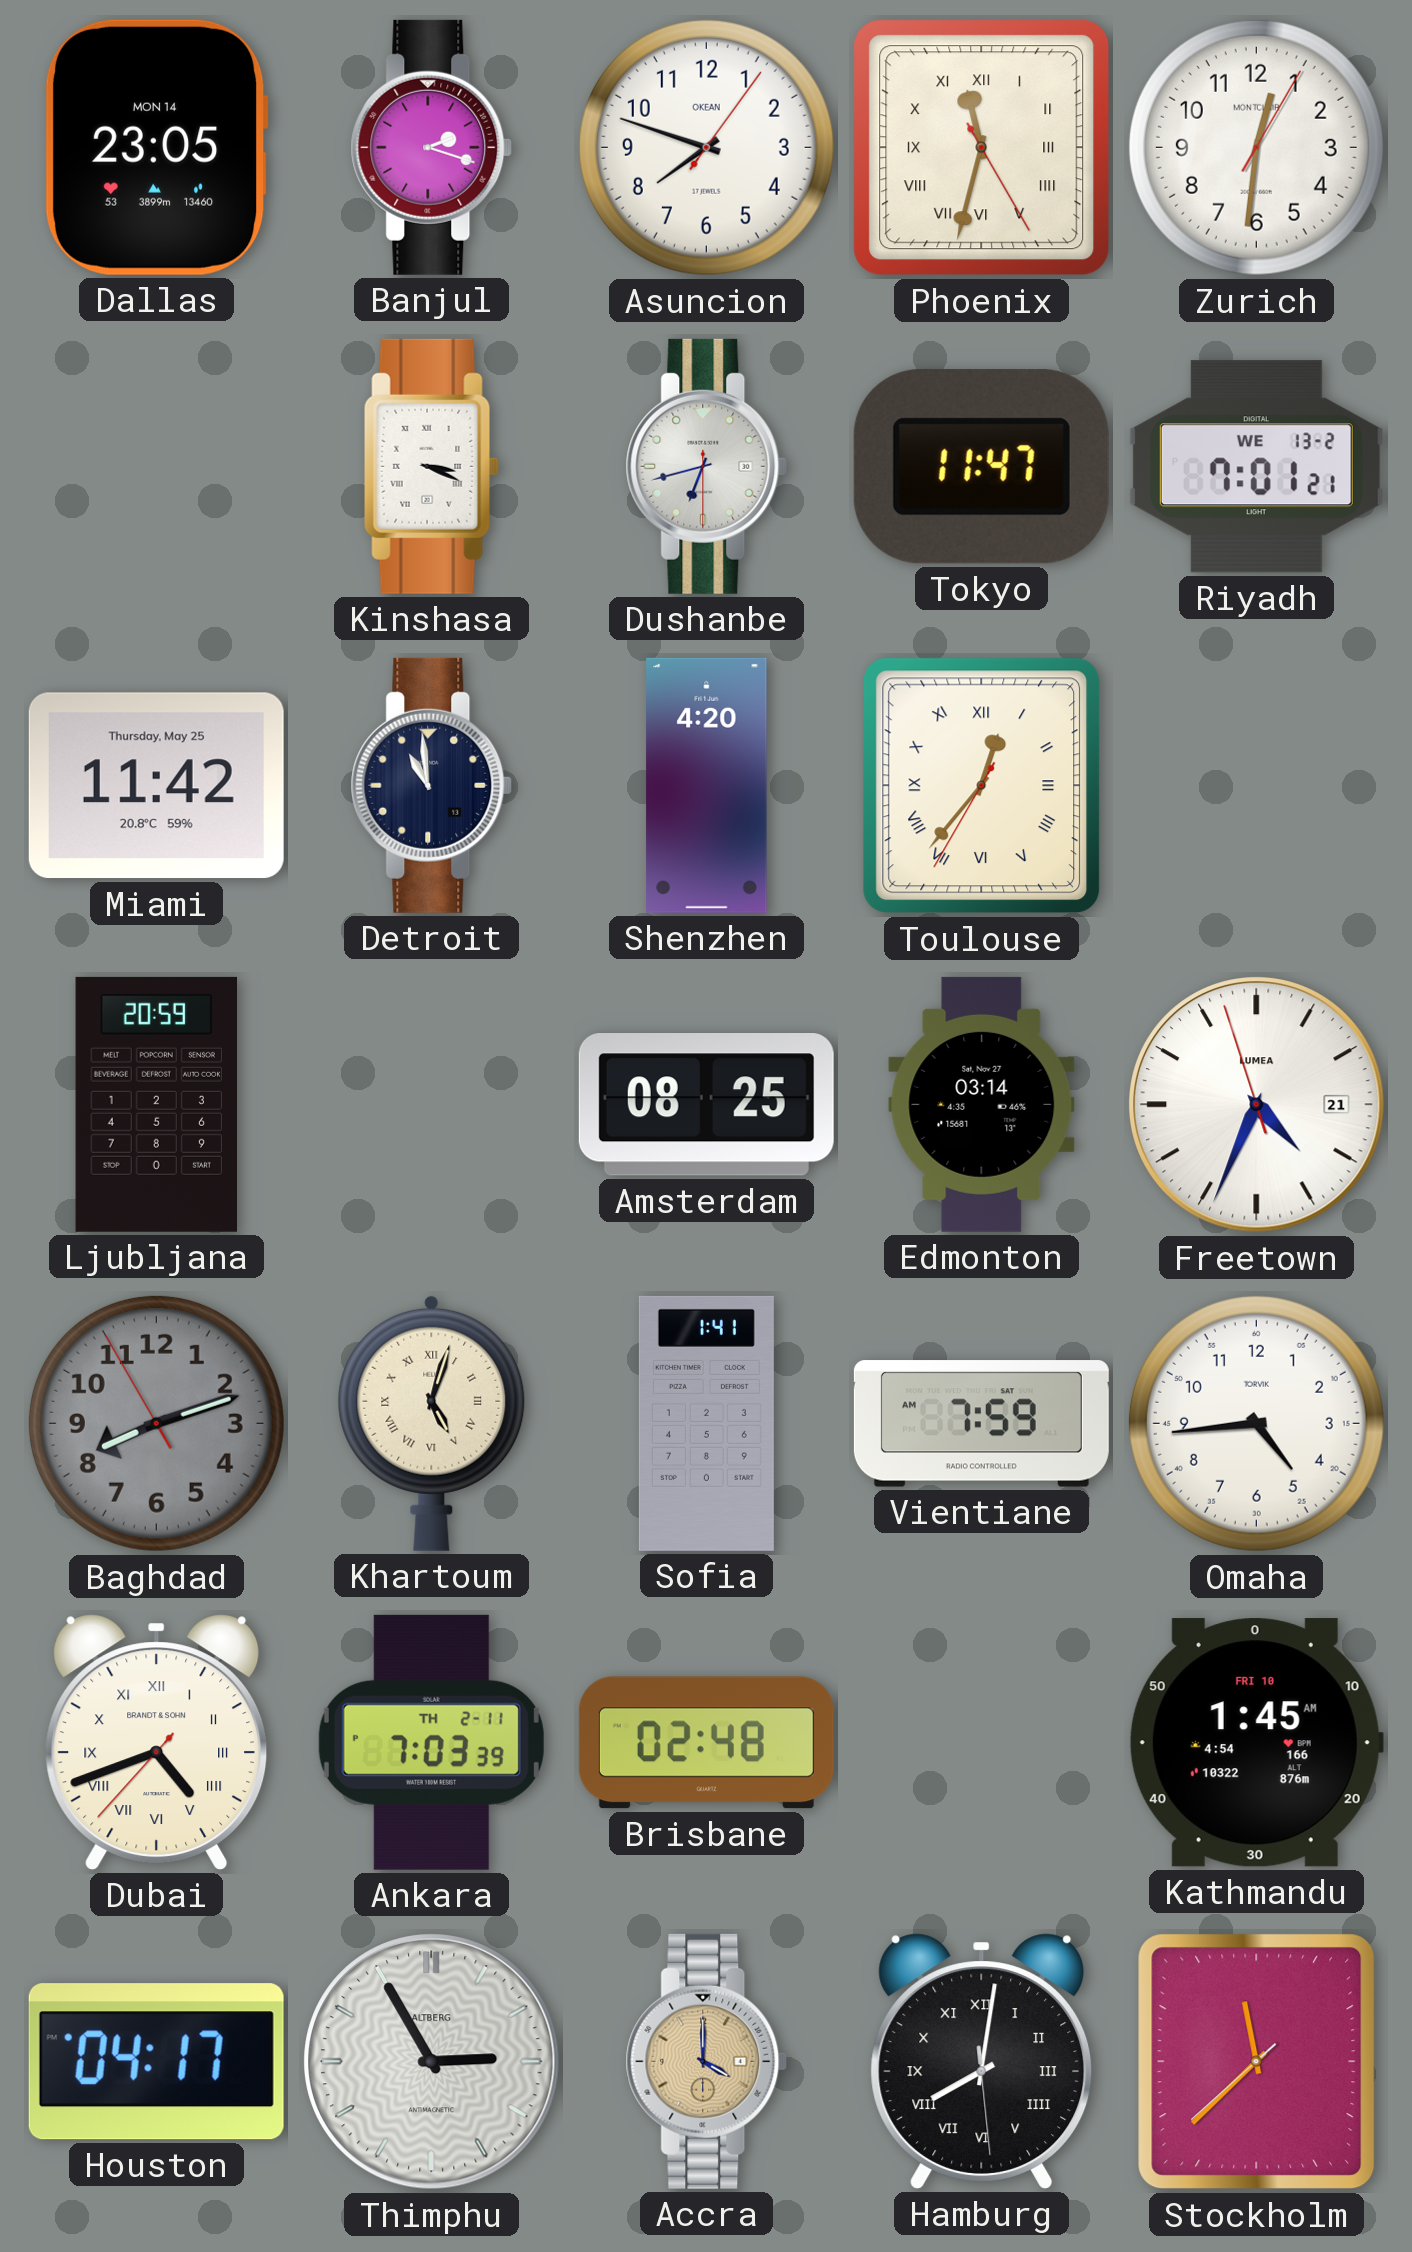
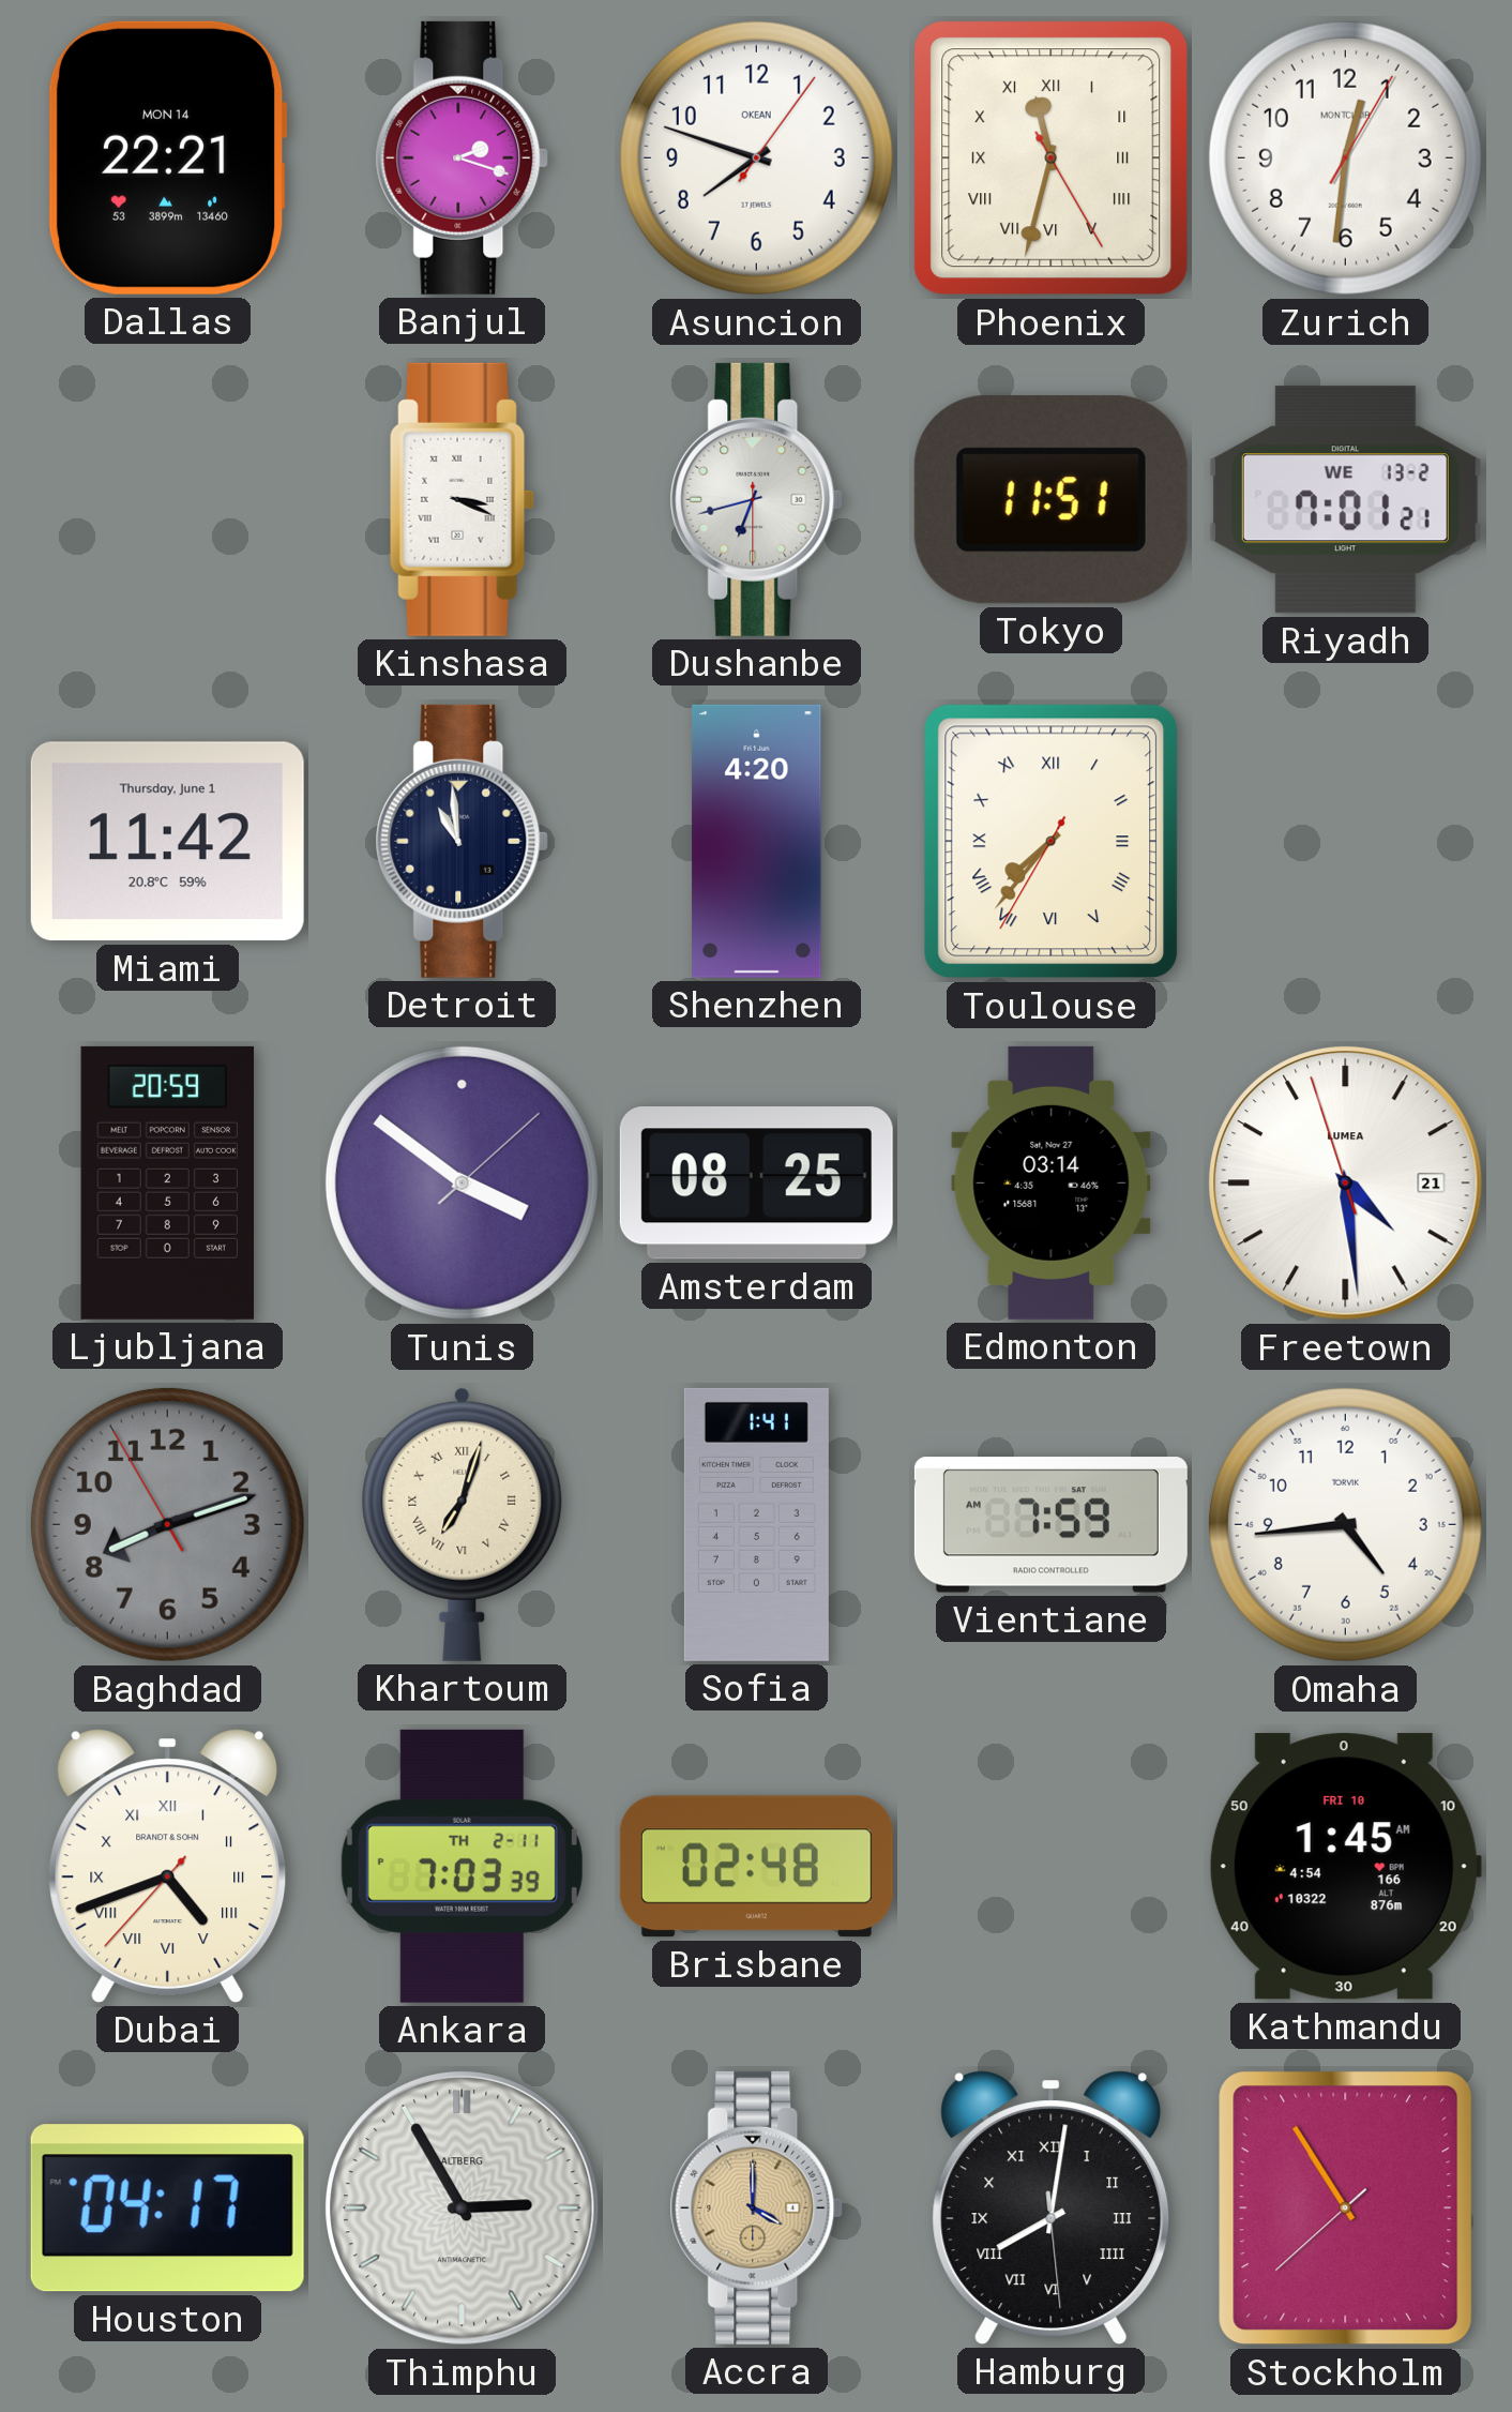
Dallas: 23:05 -> 22:21 (167, 157)
Tokyo: 11:47 -> 11:51 (1050, 500)
Miami date: Thursday, May 25 -> Thursday, June 1 (167, 842)
Toulouse: 12:36 -> 7:36 (1052, 842)
Tunis: none -> 3:51 (462, 1182)
Freetown: 4:33 -> 4:28 (1346, 1184)
Khartoum: 5:03 -> 7:03 (463, 1524)
Stockholm: 11:37 -> 10:54 (1346, 2209)
